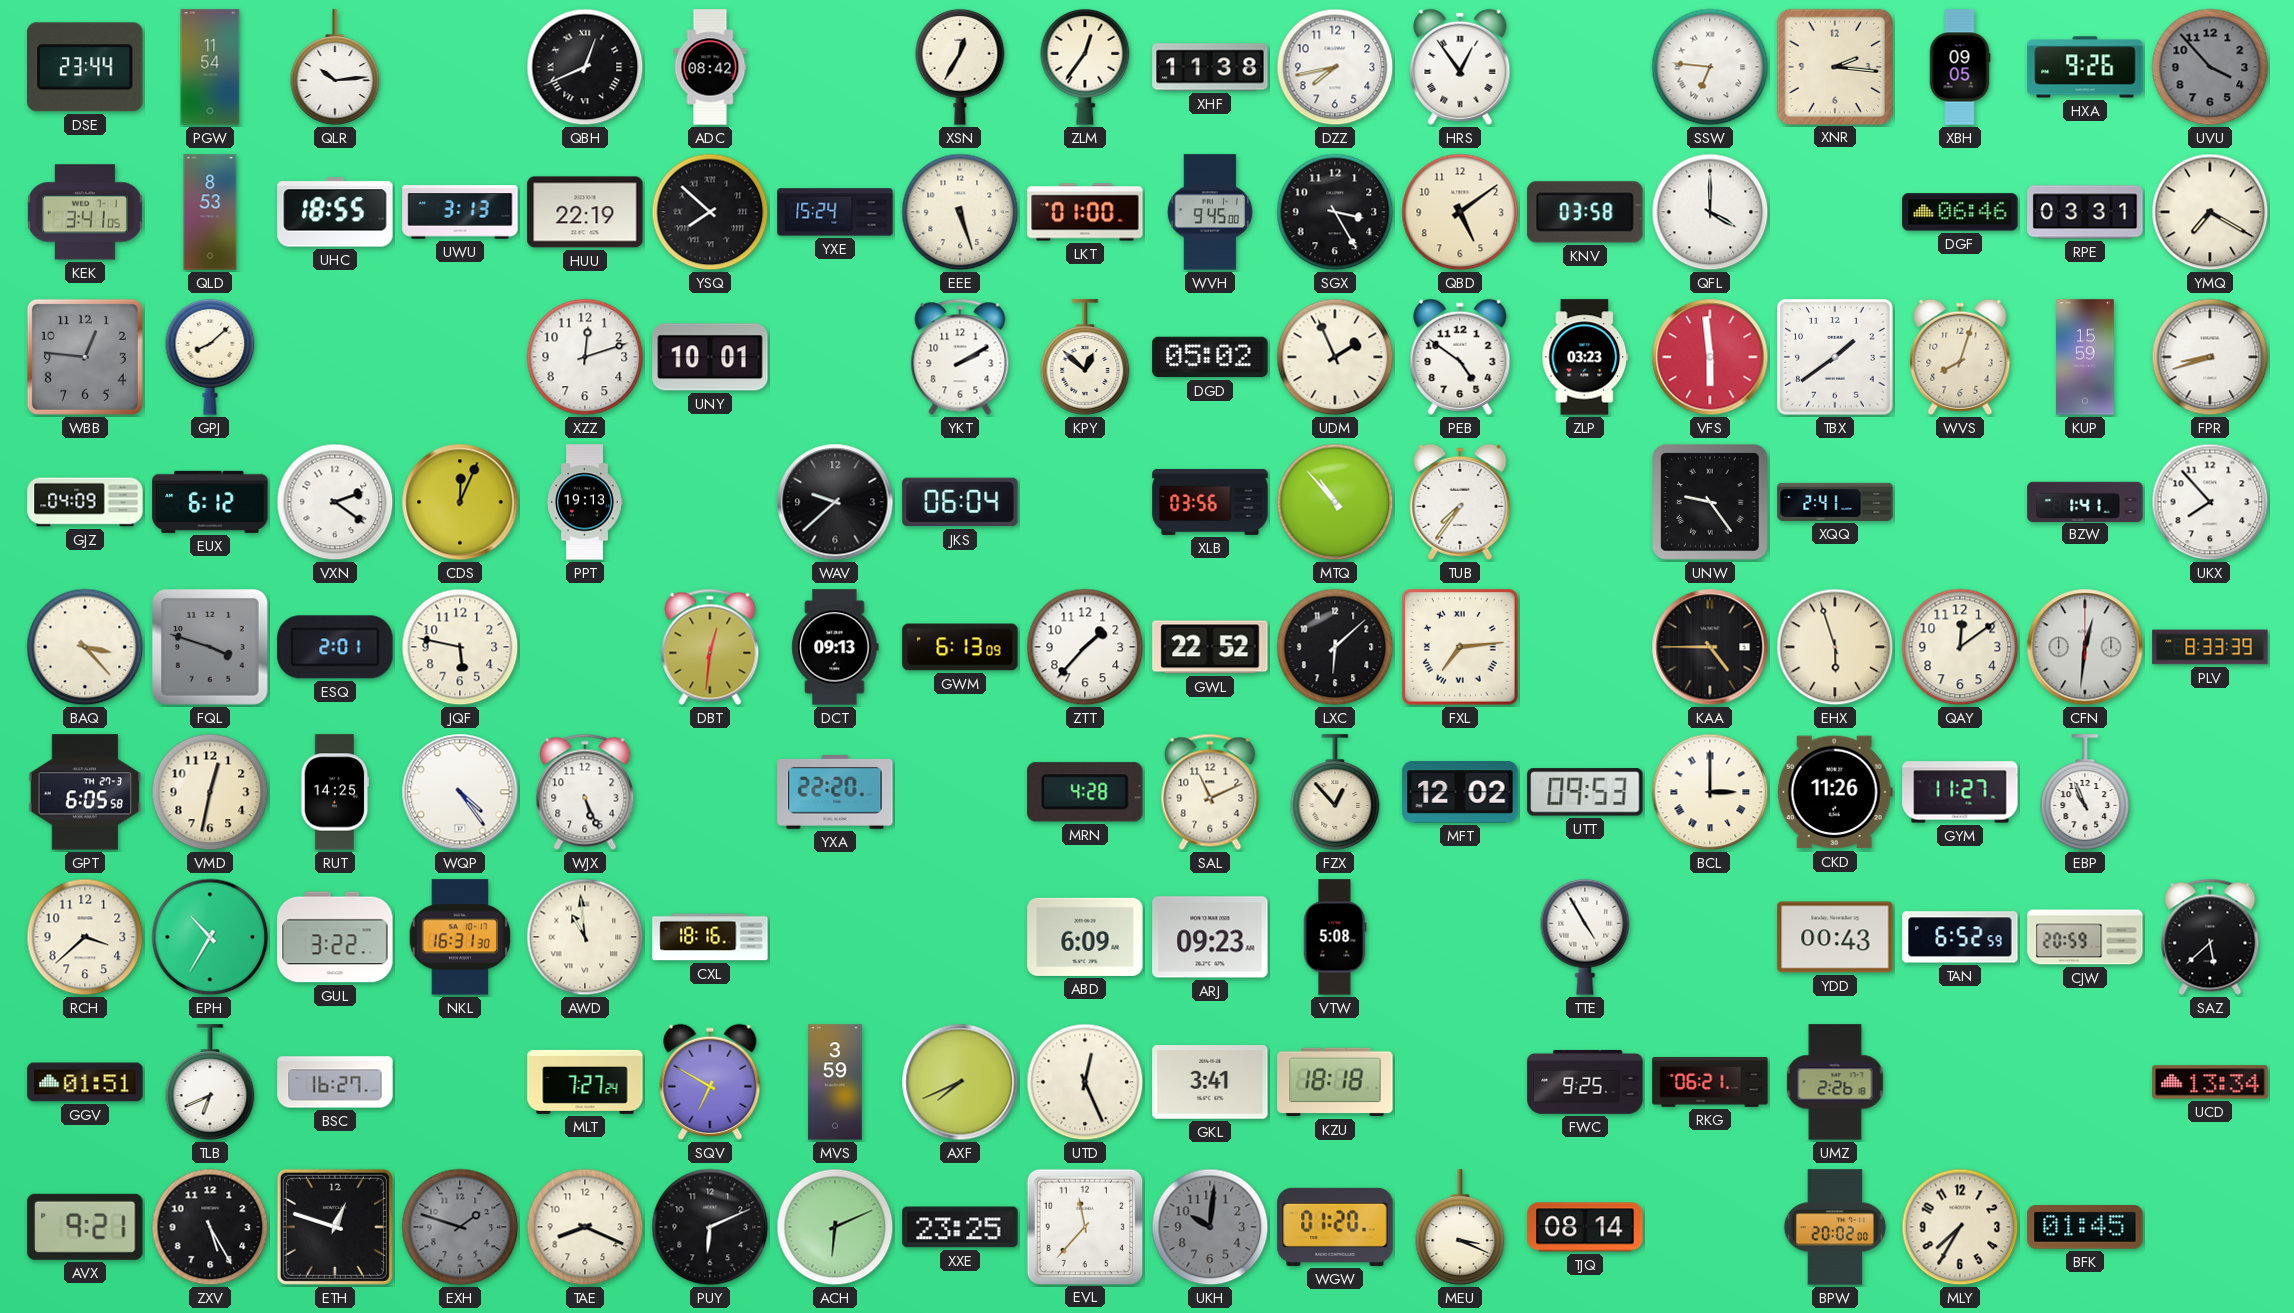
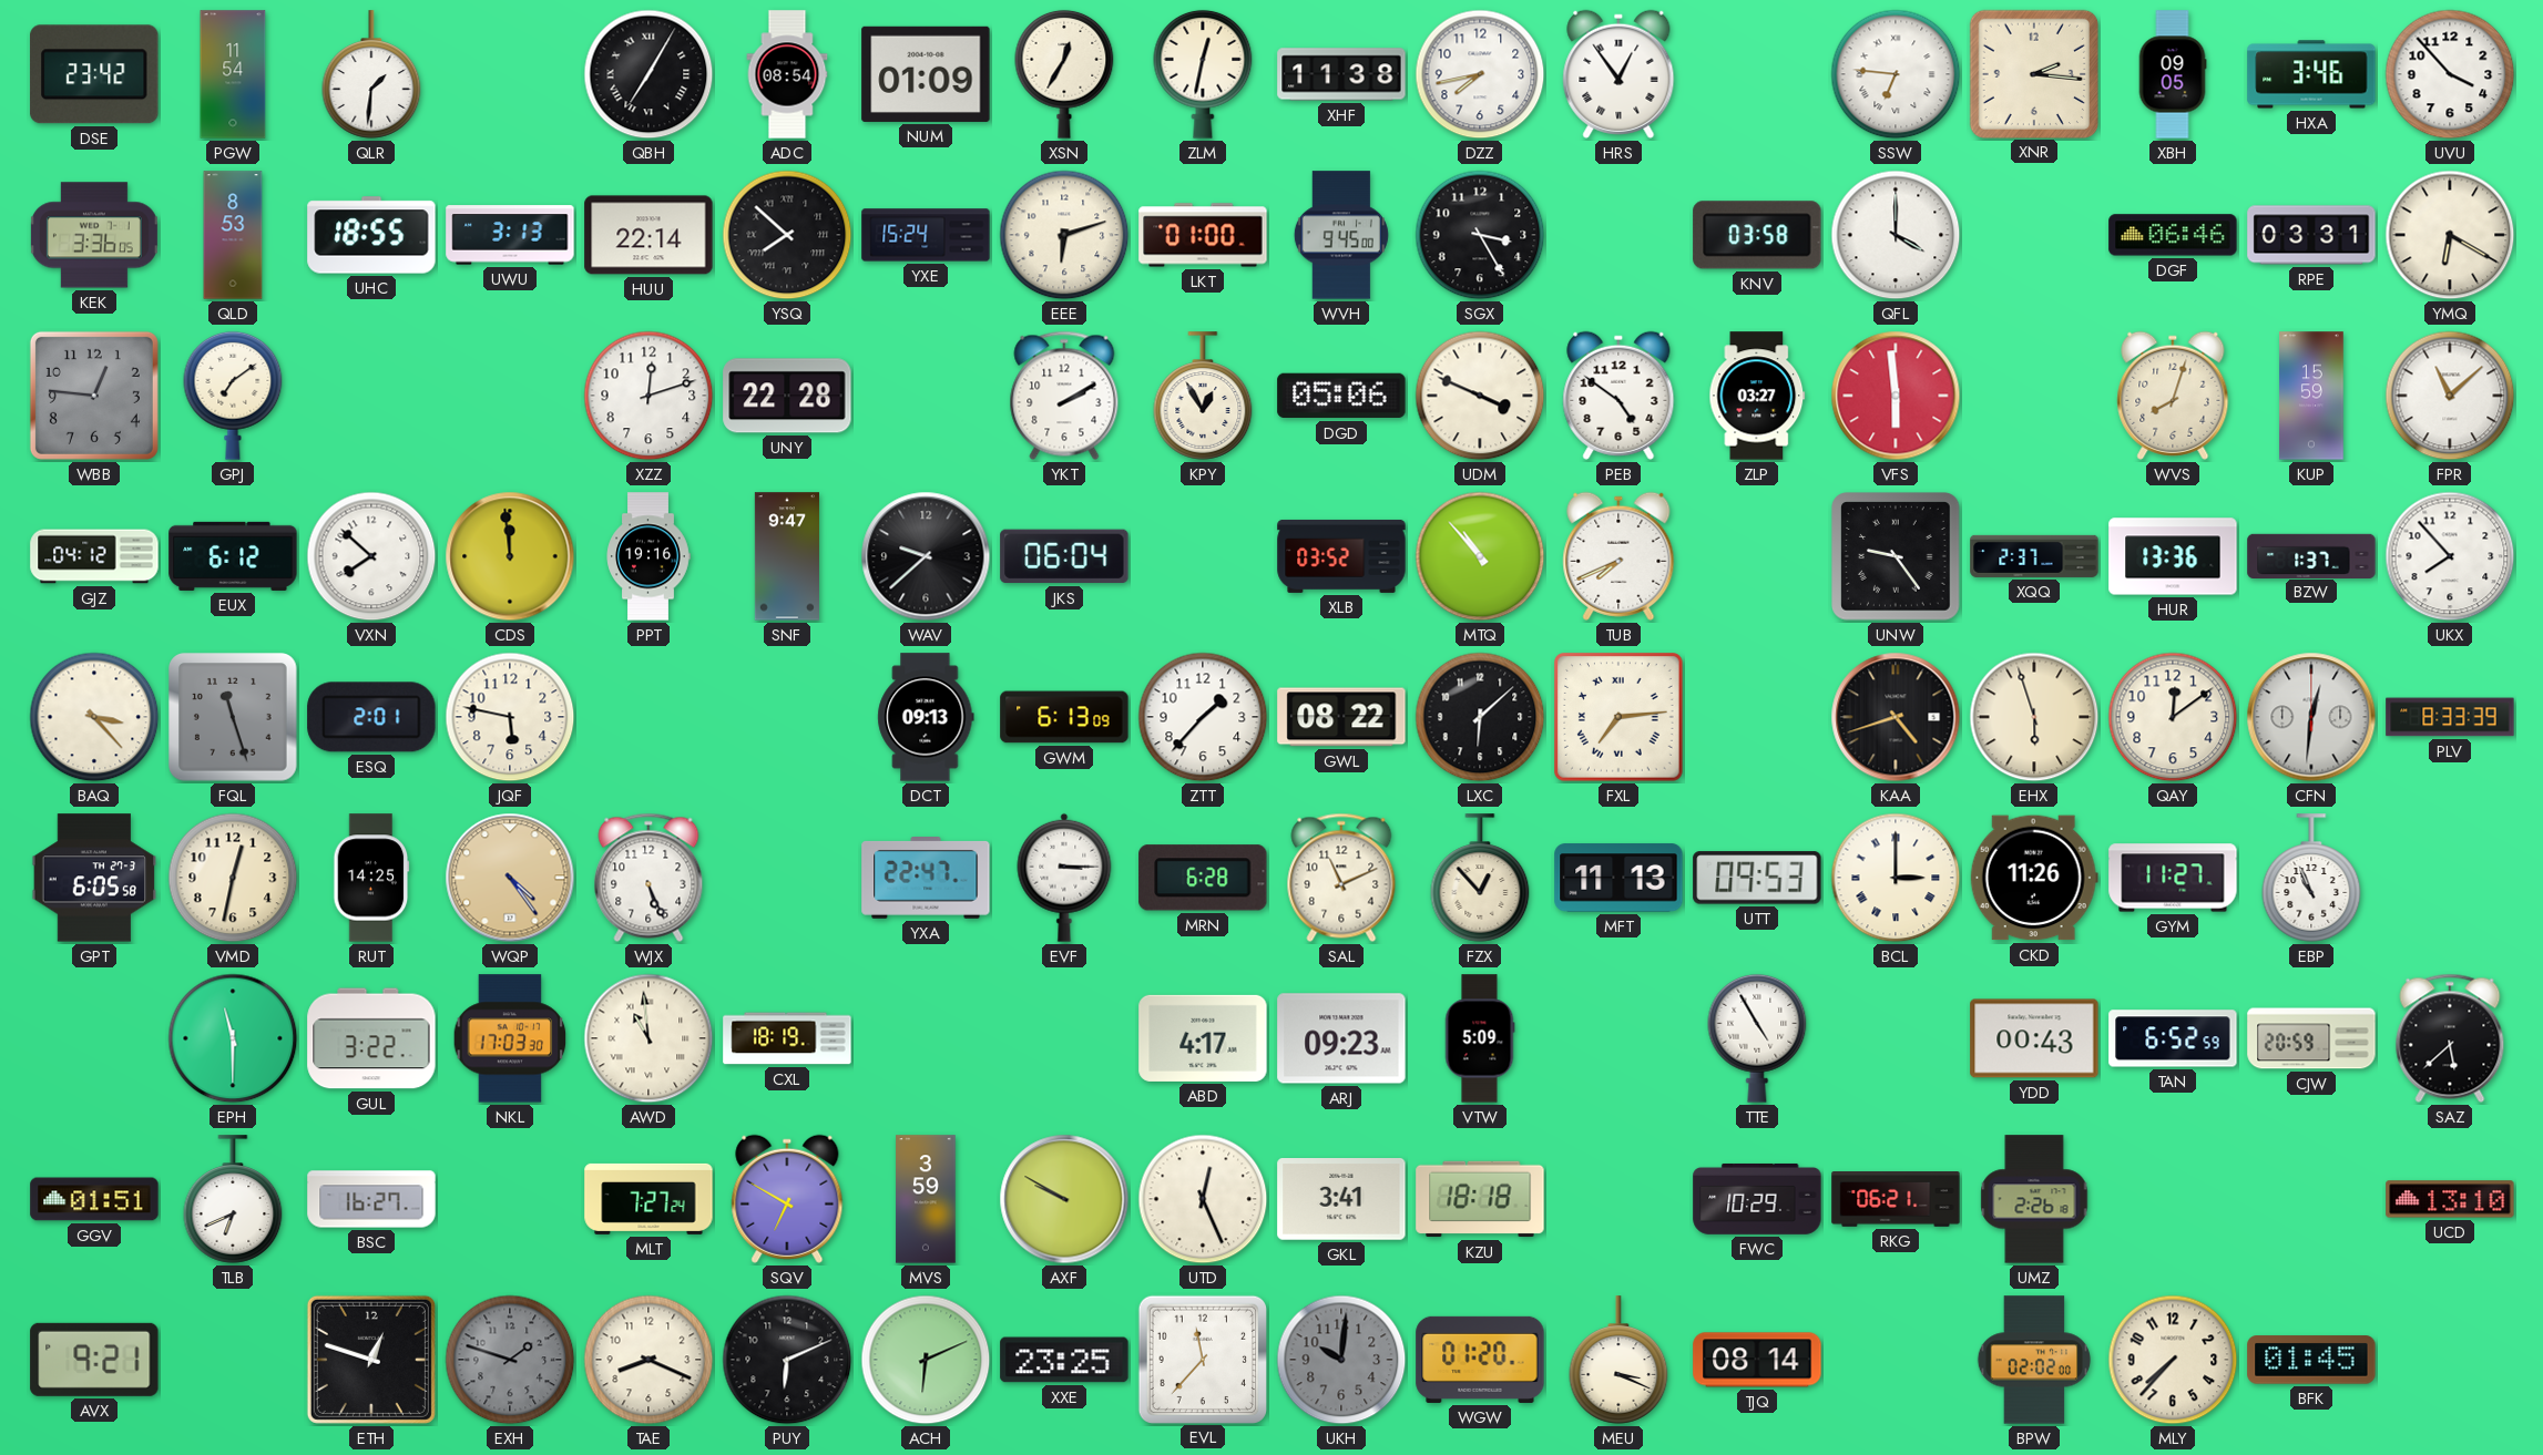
DSE: 23:44 -> 23:42 (94, 74)
QLR: 10:14 -> 1:31 (371, 74)
QBH: 12:41 -> 7:05 (648, 74)
ADC: 08:42 -> 08:54 (787, 74)
NUM: none -> 01:09 (926, 74)
ZLM: 12:36 -> 12:32 (1203, 74)
HXA: 9:26 -> 3:46 (2311, 74)
UVU dial: grey -> white (2450, 74)
KEK: 3:41 -> 3:36 (94, 235)
HUU: 22:19 -> 22:14 (648, 235)
EEE: 5:27 -> 6:12 (1064, 235)
QBD: 5:09 -> none (1460, 212)
YMQ: 7:20 -> 6:20 (2450, 235)
GPJ: 8:08 -> 7:09 (233, 396)
UNY: 10:01 -> 22:28 (787, 396)
KPY: 12:52 -> 12:55 (1203, 396)
DGD: 05:02 -> 05:06 (1341, 396)
UDM: 1:56 -> 3:49 (1480, 396)
ZLP: 03:23 -> 03:27 (1757, 396)
TBX: 1:39 -> none (1836, 358)
FPR: 8:42 -> 11:08 (2450, 396)
GJZ: 04:09 -> 04:12 (94, 556)
VXN: 2:21 -> 7:52 (371, 556)
CDS: 12:04 -> 11:59 (510, 556)
PPT: 19:13 -> 19:16 (648, 556)
SNF: none -> 9:47 (787, 556)
XLB: 03:56 -> 03:52 (1341, 556)
TUB: 7:36 -> 7:41 (1618, 556)
XQQ: 2:41 -> 2:37 (2034, 556)
HUR: none -> 13:36 (2173, 556)
BZW: 1:41 -> 1:37 (2311, 555)
FQL: 3:48 -> 11:27 (234, 718)
DBT: 12:31 -> none (710, 647)
GWL: 22:52 -> 08:22 (1341, 717)
KAA: 4:45 -> 4:42 (1896, 717)
WQP dial: white -> champagne (510, 878)
YXA: 22:20 -> 22:47 (926, 879)
EVF: none -> 3:15 (1064, 878)
MRN: 4:28 -> 6:28 (1203, 878)
MFT: 12:02 -> 11:13 (1618, 878)
RCH: 3:38 -> none (85, 937)
EPH: 10:35 -> 11:30 (233, 1038)
NKL: 16:31 -> 17:03 (510, 1038)
CXL: 18:16 -> 18:19 (787, 1038)
ABD: 6:09 -> 4:17 (1203, 1038)
VTW: 5:08 -> 5:09 (1480, 1038)
AXF: 7:41 -> 9:50 (1064, 1199)
FWC: 9:25 -> 10:29 (1757, 1199)
UCD: 13:34 -> 13:10 (2450, 1199)
ZXV: 5:25 -> none (210, 1227)
BPW: 20:02 -> 02:02 (2034, 1360)
MLY: 7:35 -> 7:37 (2173, 1360)
